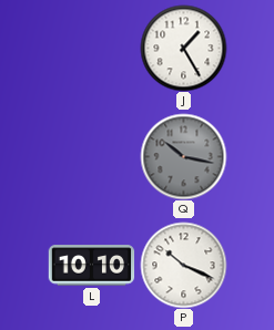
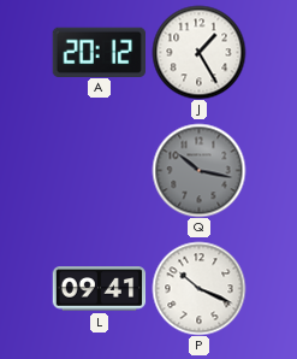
A: none -> 20:12 (99, 52)
L: 10:10 -> 09:41 (99, 289)
